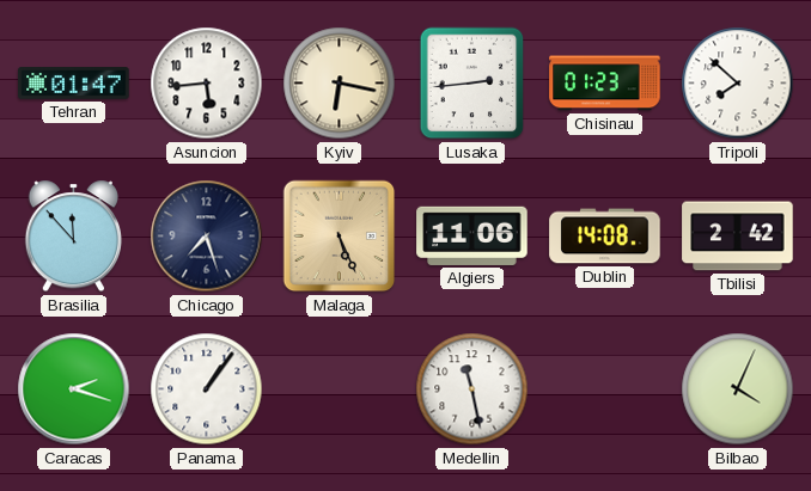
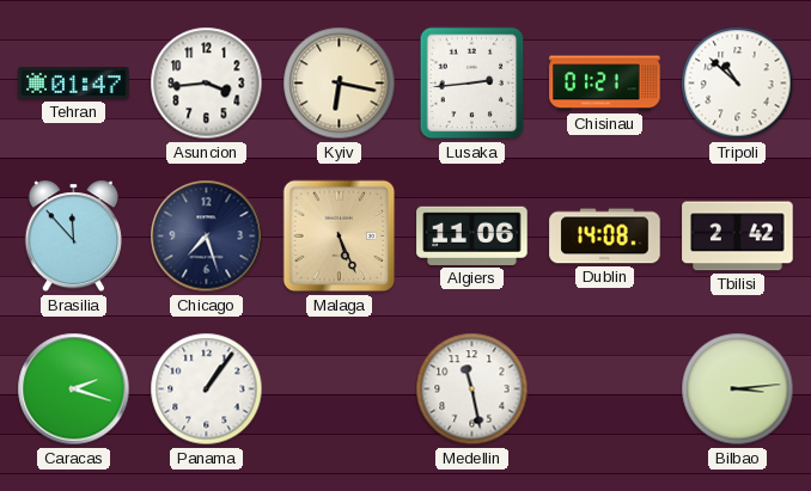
Asuncion: 5:44 -> 3:44 (207, 84)
Chisinau: 01:23 -> 01:21 (605, 84)
Tripoli: 7:52 -> 10:52 (738, 84)
Bilbao: 4:04 -> 3:14 (738, 389)
